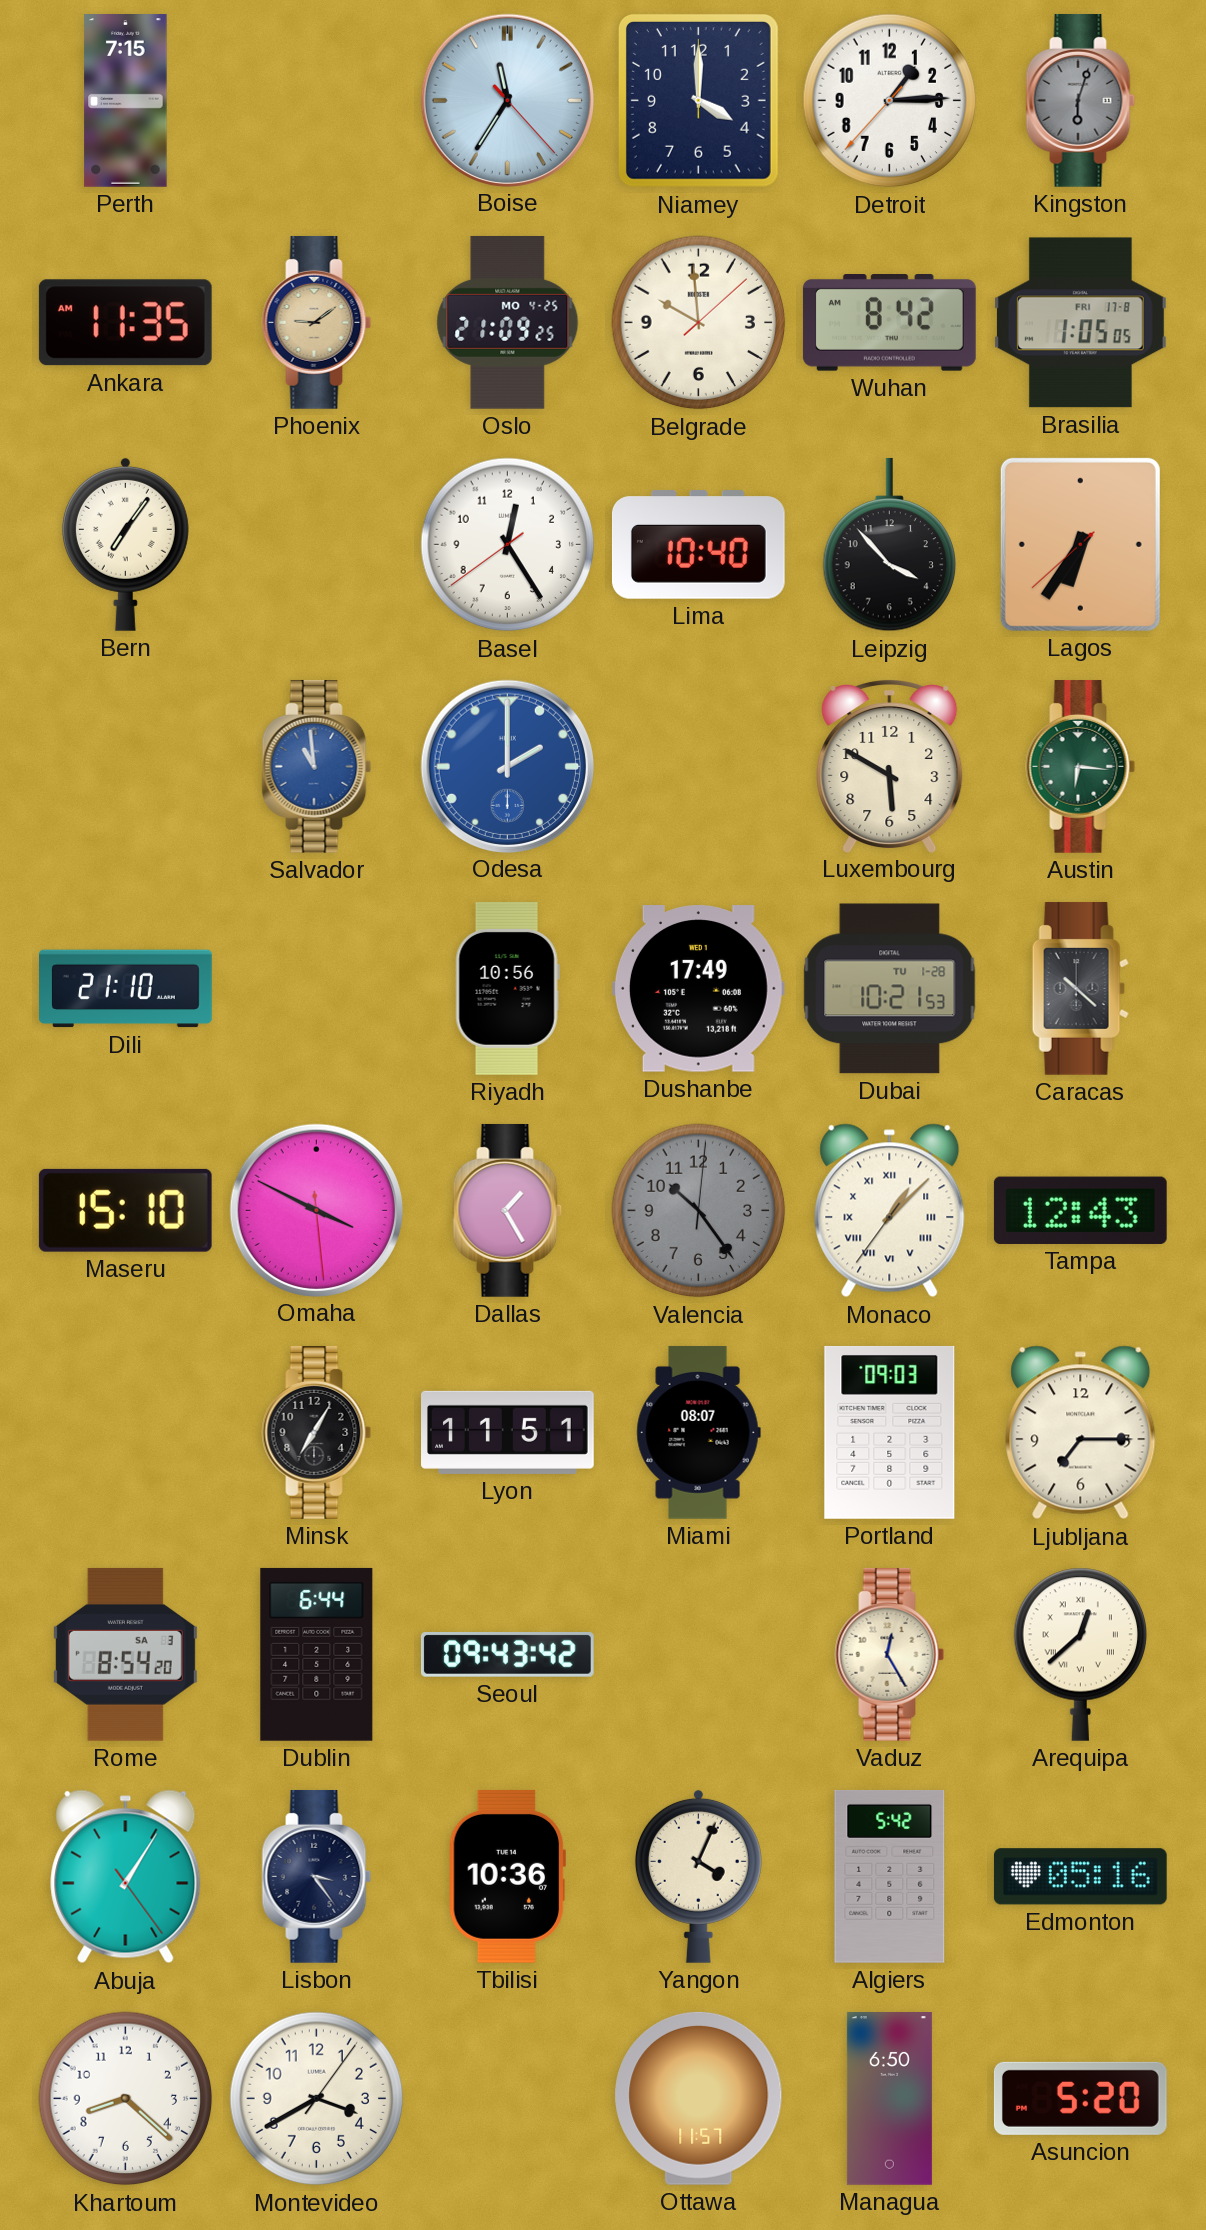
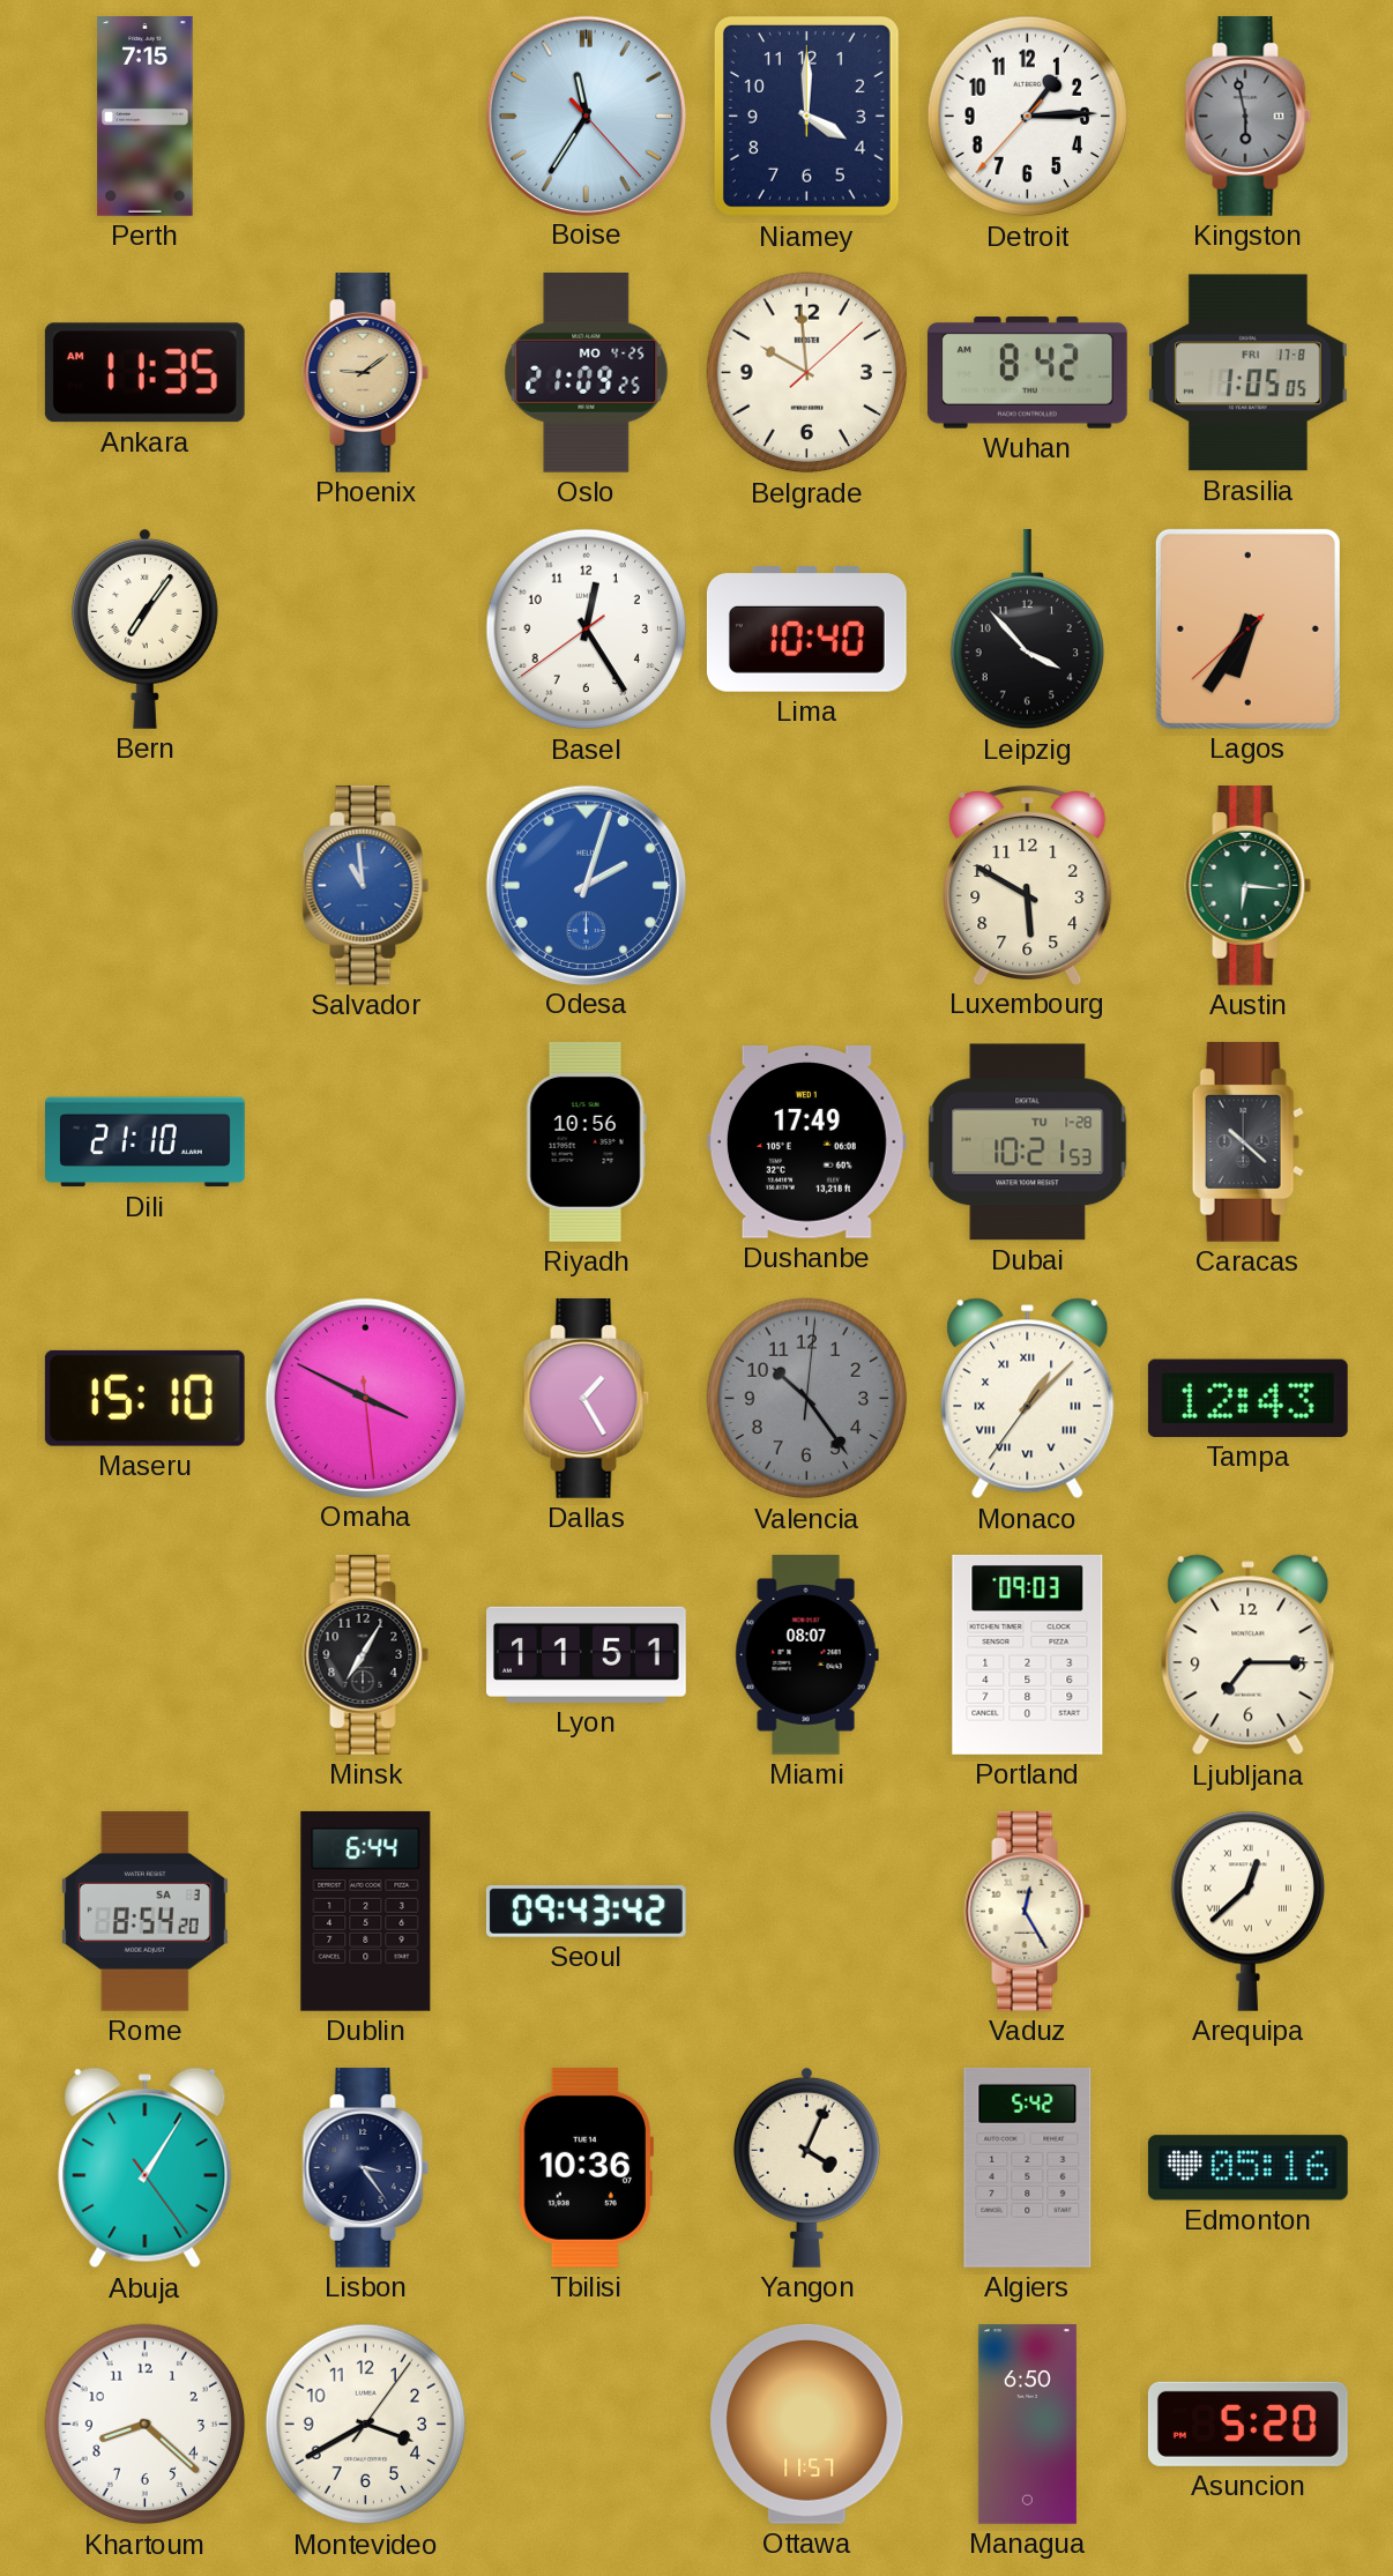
Kingston: 6:03 -> 5:58 (1249, 116)
Odesa: 2:00 -> 2:03 (586, 885)
